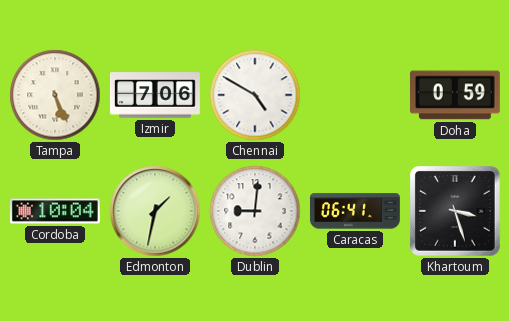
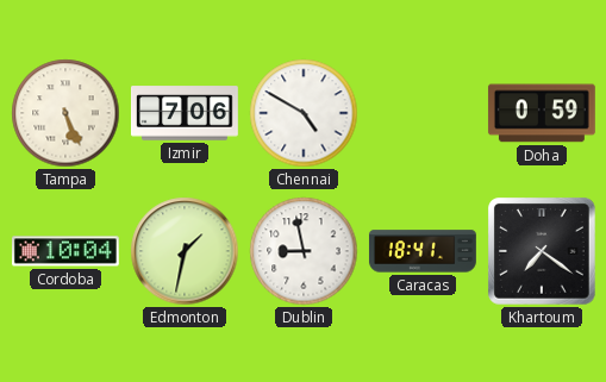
Dublin: 9:01 -> 8:58 (304, 251)
Caracas: 06:41 -> 18:41 (423, 251)
Khartoum: 3:27 -> 7:21 (543, 252)
